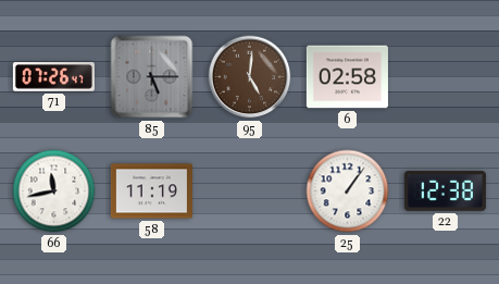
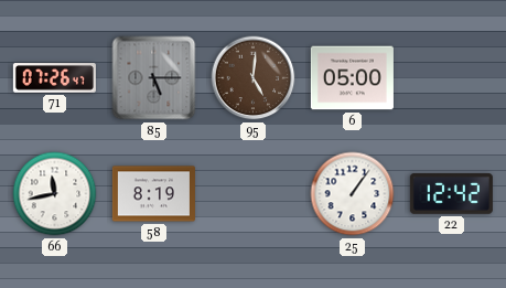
6: 02:58 -> 05:00 (352, 78)
58: 11:19 -> 8:19 (153, 194)
22: 12:38 -> 12:42 (451, 194)
